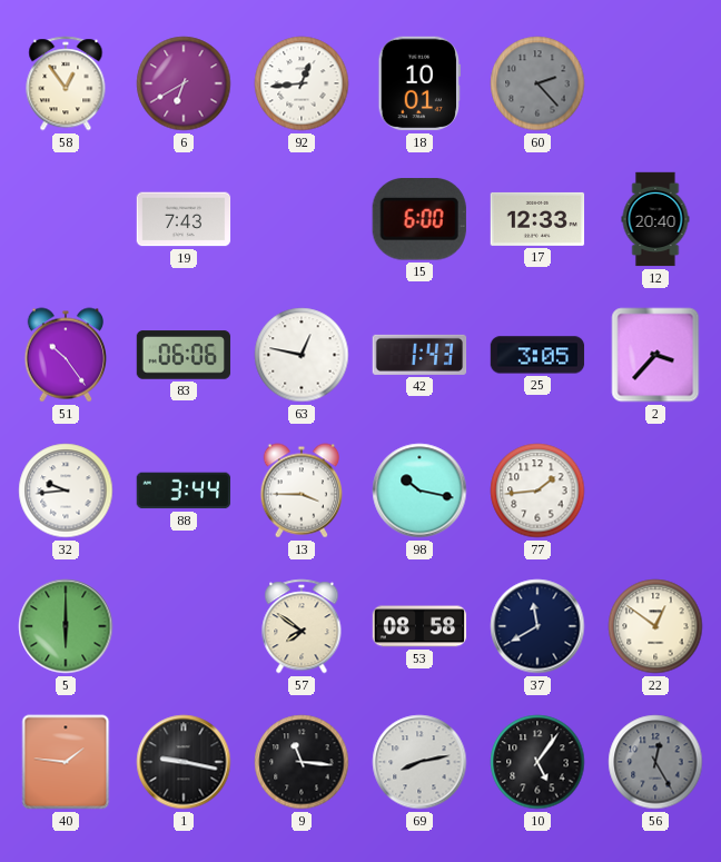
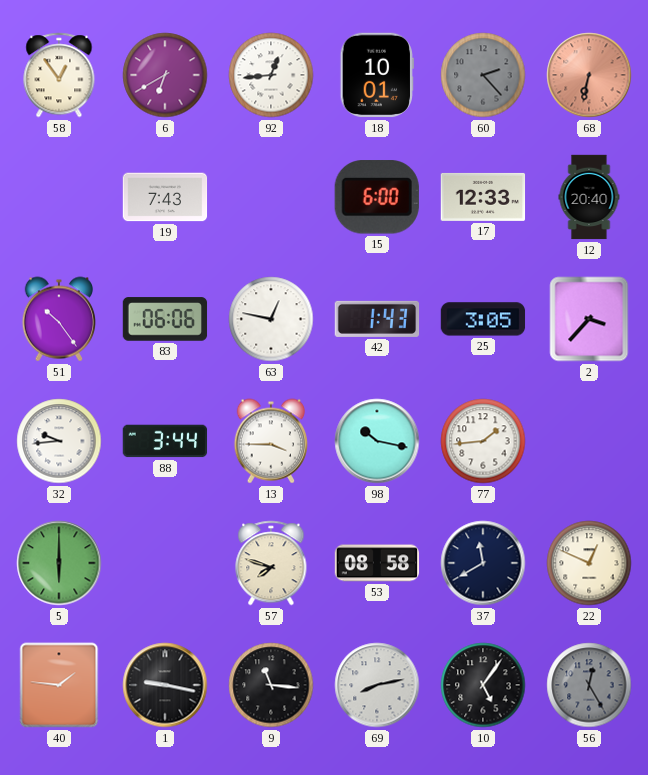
68: none -> 6:32 (589, 75)
57: 7:51 -> 7:48 (271, 563)
22: 12:51 -> 12:49 (589, 563)
